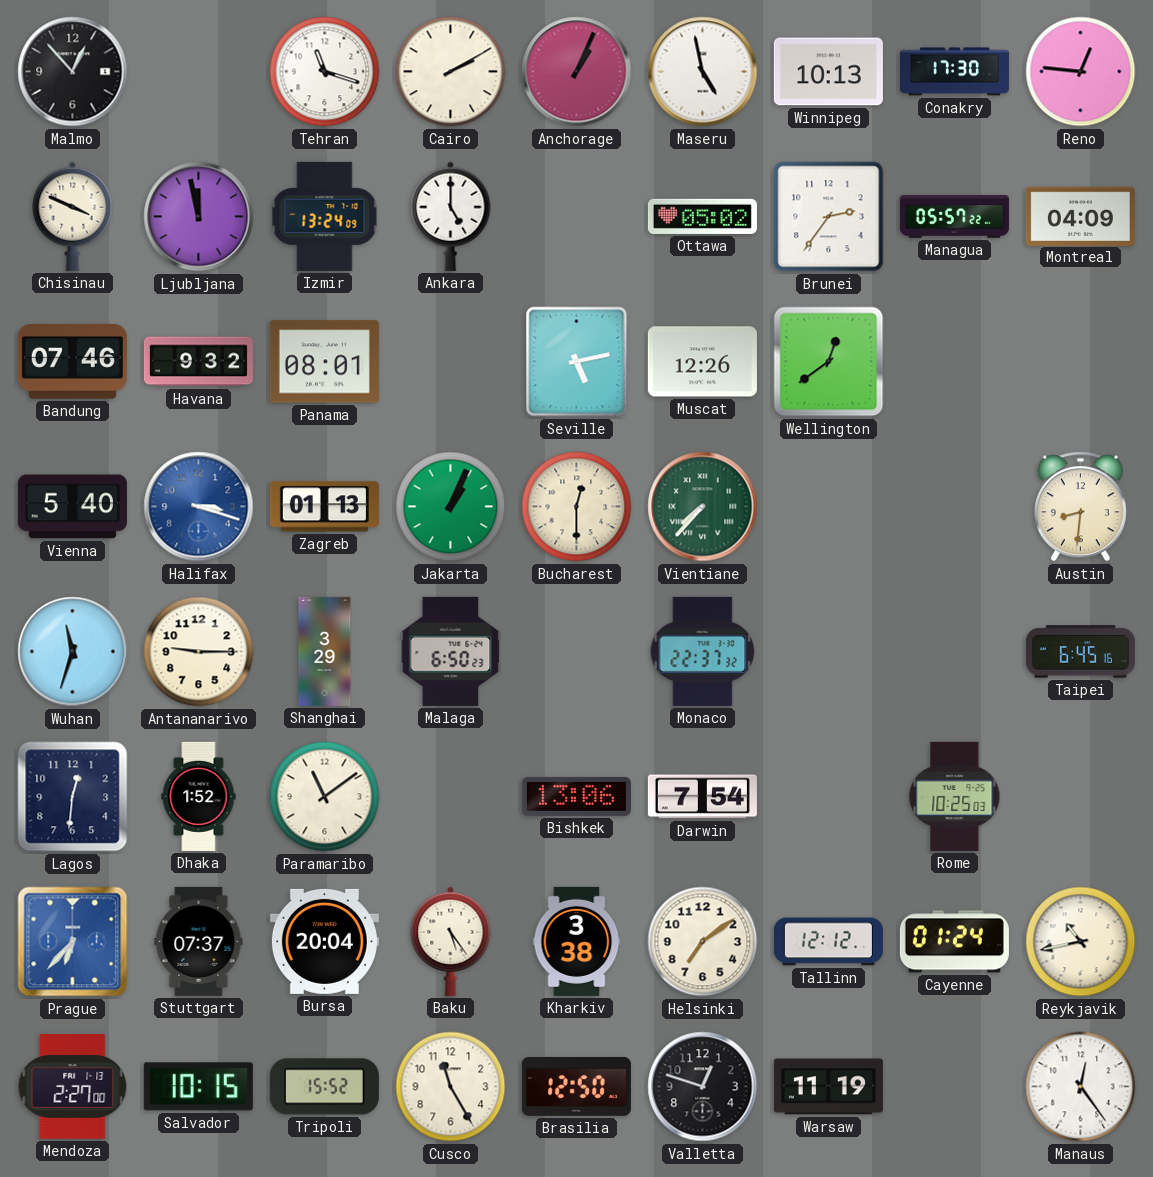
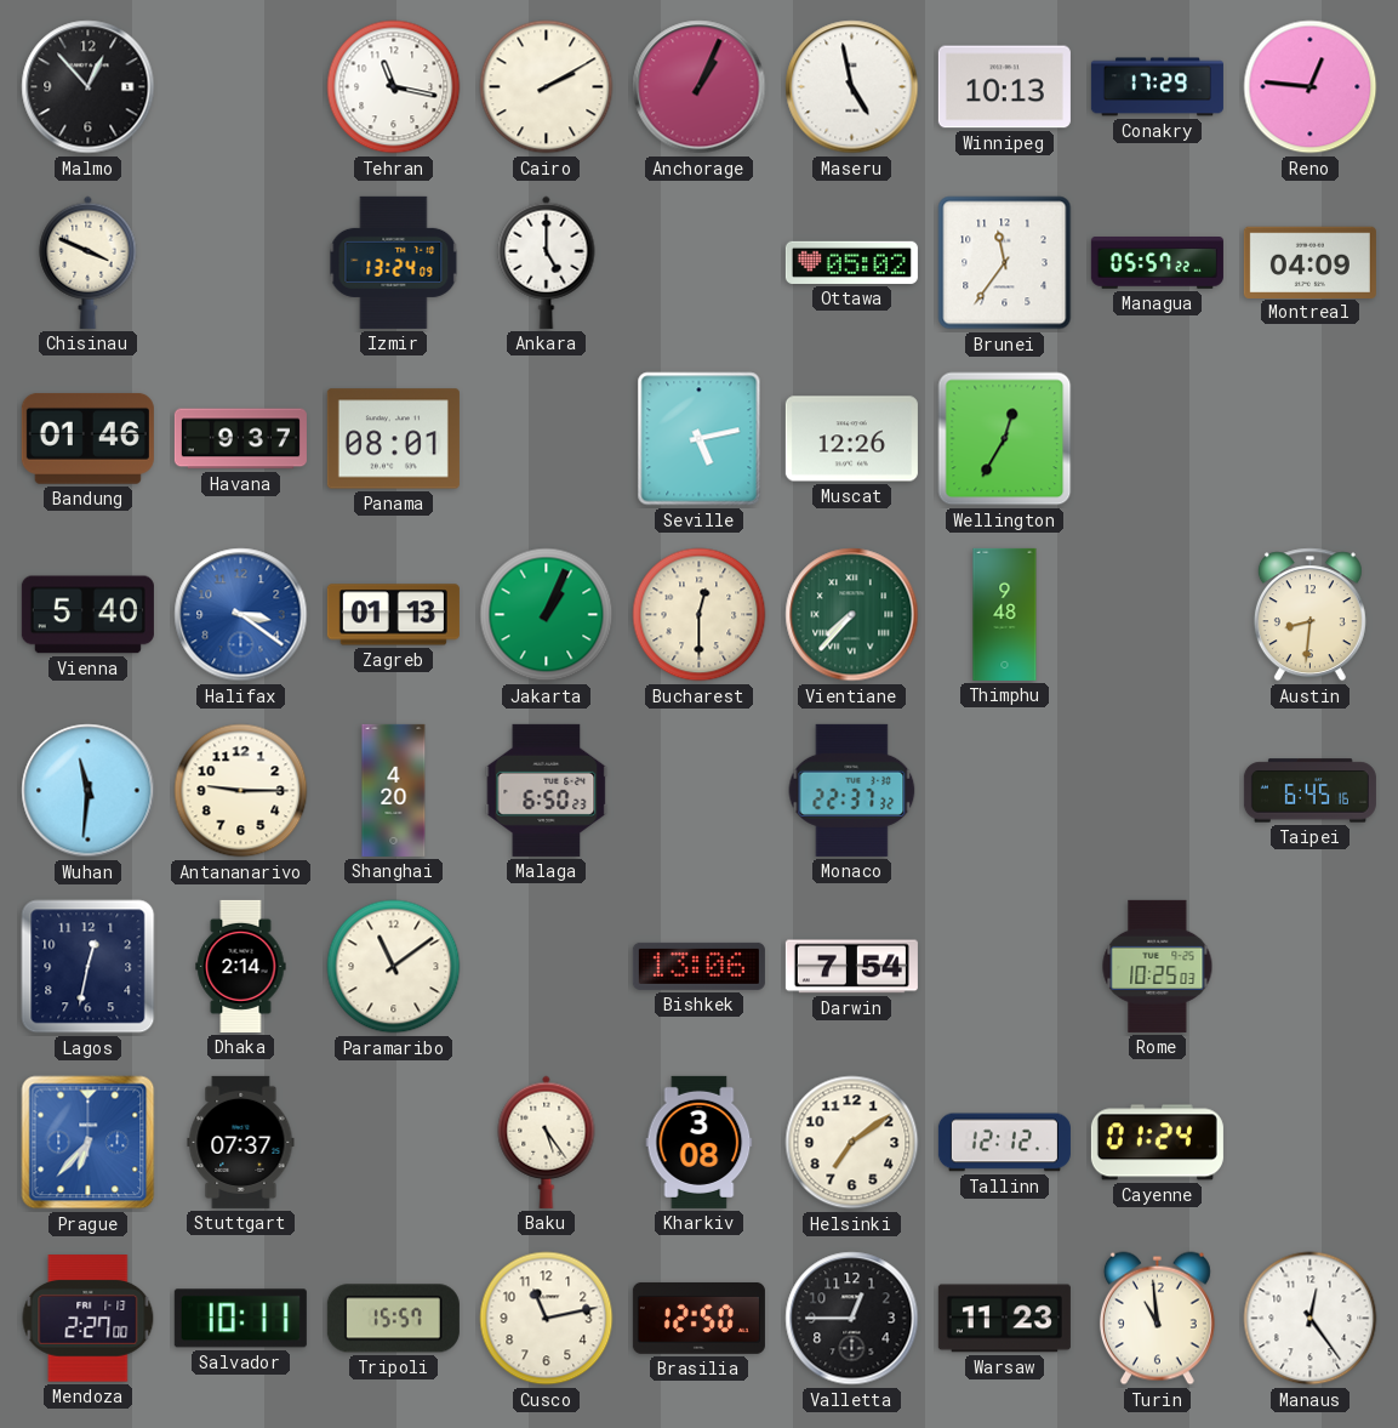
Tehran: 11:18 -> 11:17 (394, 87)
Conakry: 17:30 -> 17:29 (1157, 87)
Ljubljana: 11:58 -> none (199, 217)
Brunei: 2:36 -> 11:36 (1005, 263)
Bandung: 07:46 -> 01:46 (87, 438)
Havana: 9:32 -> 9:37 (240, 439)
Wellington: 12:39 -> 12:35 (1005, 439)
Halifax: 3:18 -> 3:21 (241, 615)
Thimphu: none -> 9:48 (1005, 614)
Wuhan: 11:33 -> 11:31 (89, 791)
Shanghai: 3:29 -> 4:20 (394, 790)
Lagos: 12:31 -> 12:32 (89, 967)
Dhaka: 1:52 -> 2:14 (241, 966)
Bursa: 20:04 -> none (324, 941)
Kharkiv: 3:38 -> 3:08 (700, 1142)
Reykjavik: 10:43 -> none (1081, 942)
Salvador: 10:15 -> 10:11 (240, 1319)
Tripoli: 15:52 -> 15:57 (393, 1319)
Cusco: 11:25 -> 11:13 (547, 1319)
Valletta: 12:48 -> 12:45 (852, 1319)
Warsaw: 11:19 -> 11:23 (1004, 1319)
Turin: none -> 10:59 (1157, 1319)
